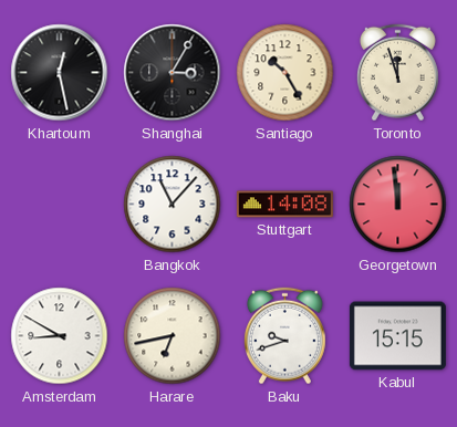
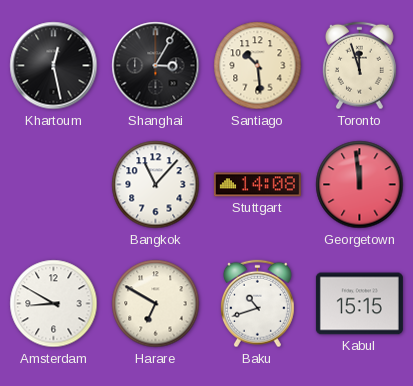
Santiago: 10:25 -> 10:29 (258, 66)
Harare: 6:43 -> 6:50 (156, 304)
Baku: 9:42 -> 10:42 (257, 304)
